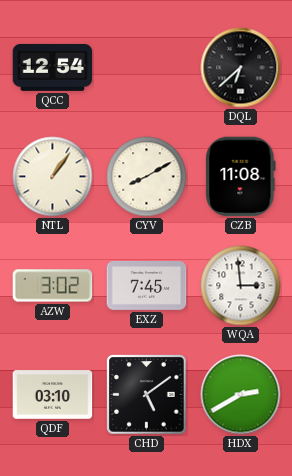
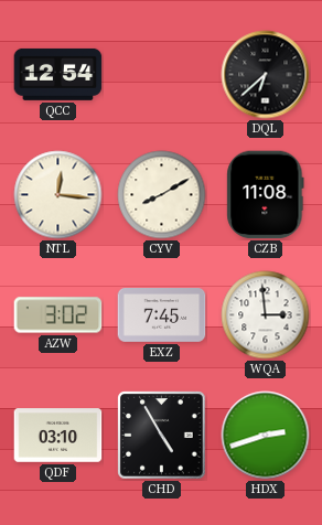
NTL: 1:06 -> 12:16 (58, 195)
CHD: 5:09 -> 4:55 (162, 436)
HDX: 2:40 -> 2:42 (266, 436)
